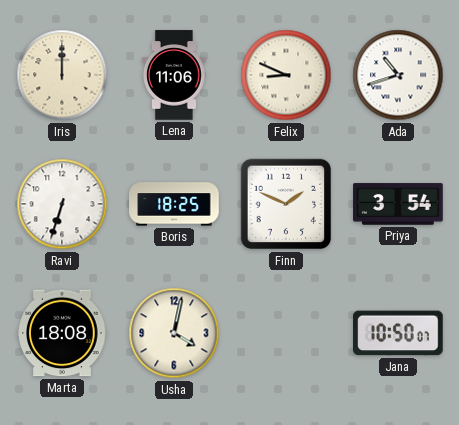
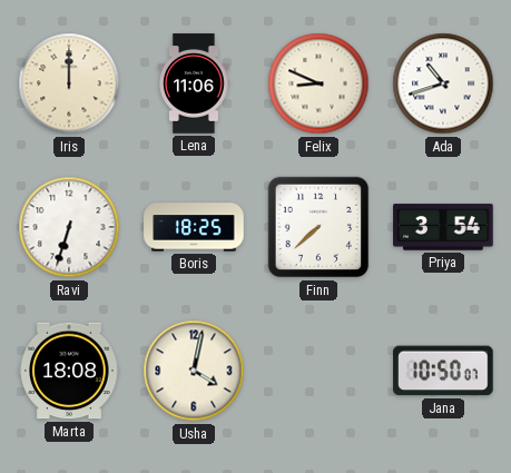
Finn: 1:49 -> 7:38 (318, 227)
